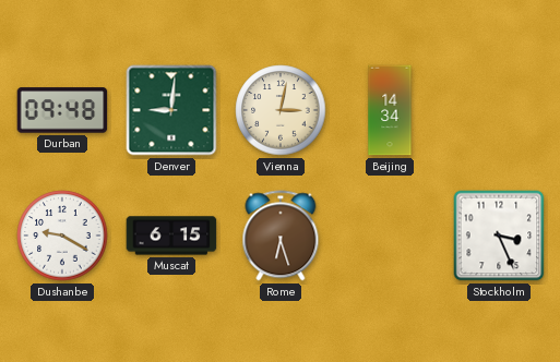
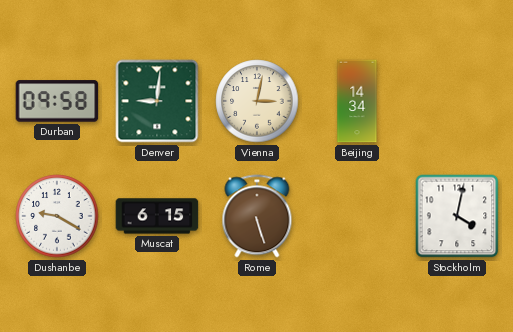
Durban: 09:48 -> 09:58 (57, 101)
Rome: 6:27 -> 5:27 (257, 216)
Stockholm: 3:26 -> 4:02 (457, 216)
